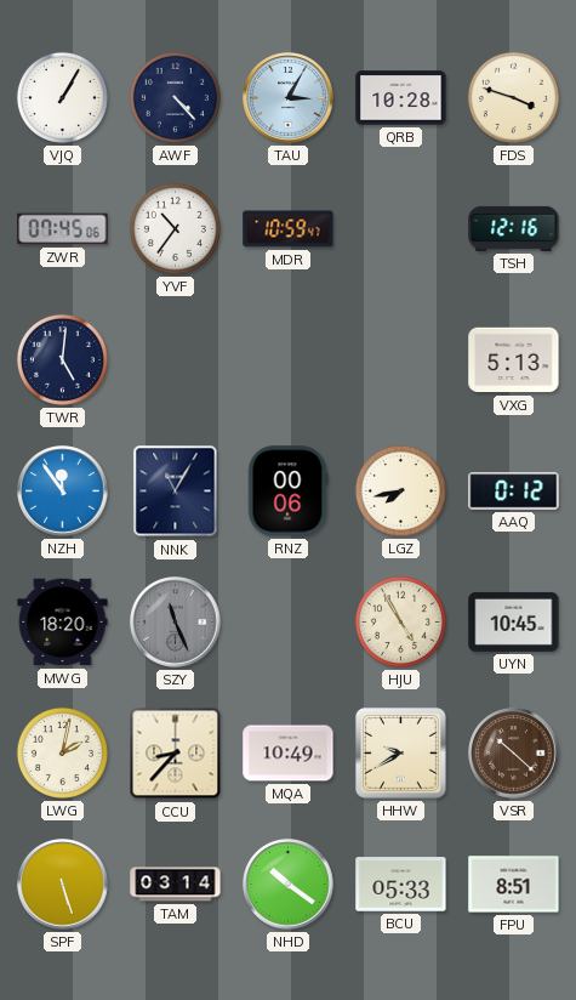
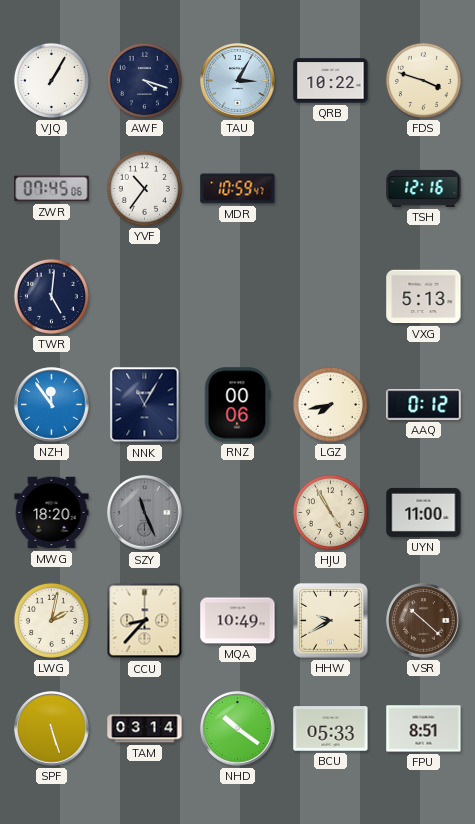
AWF: 4:23 -> 4:18 (144, 80)
QRB: 10:28 -> 10:22 (331, 81)
UYN: 10:45 -> 11:00 (424, 512)
